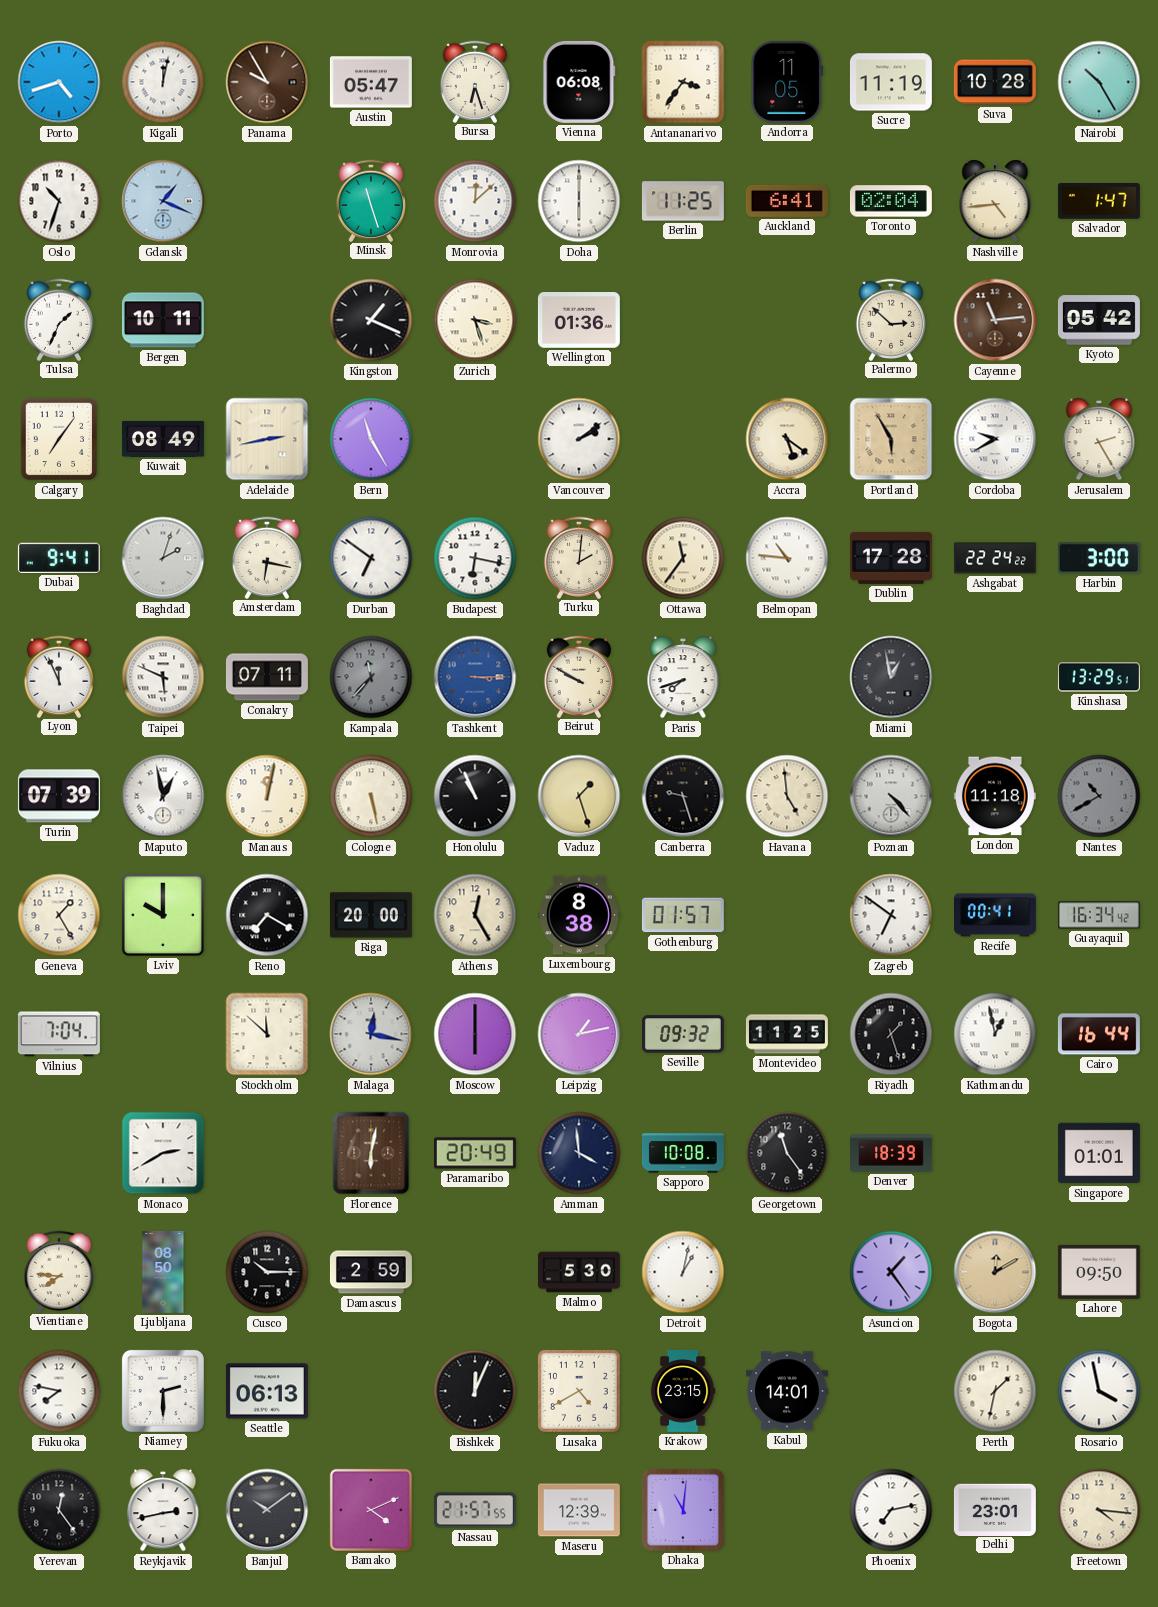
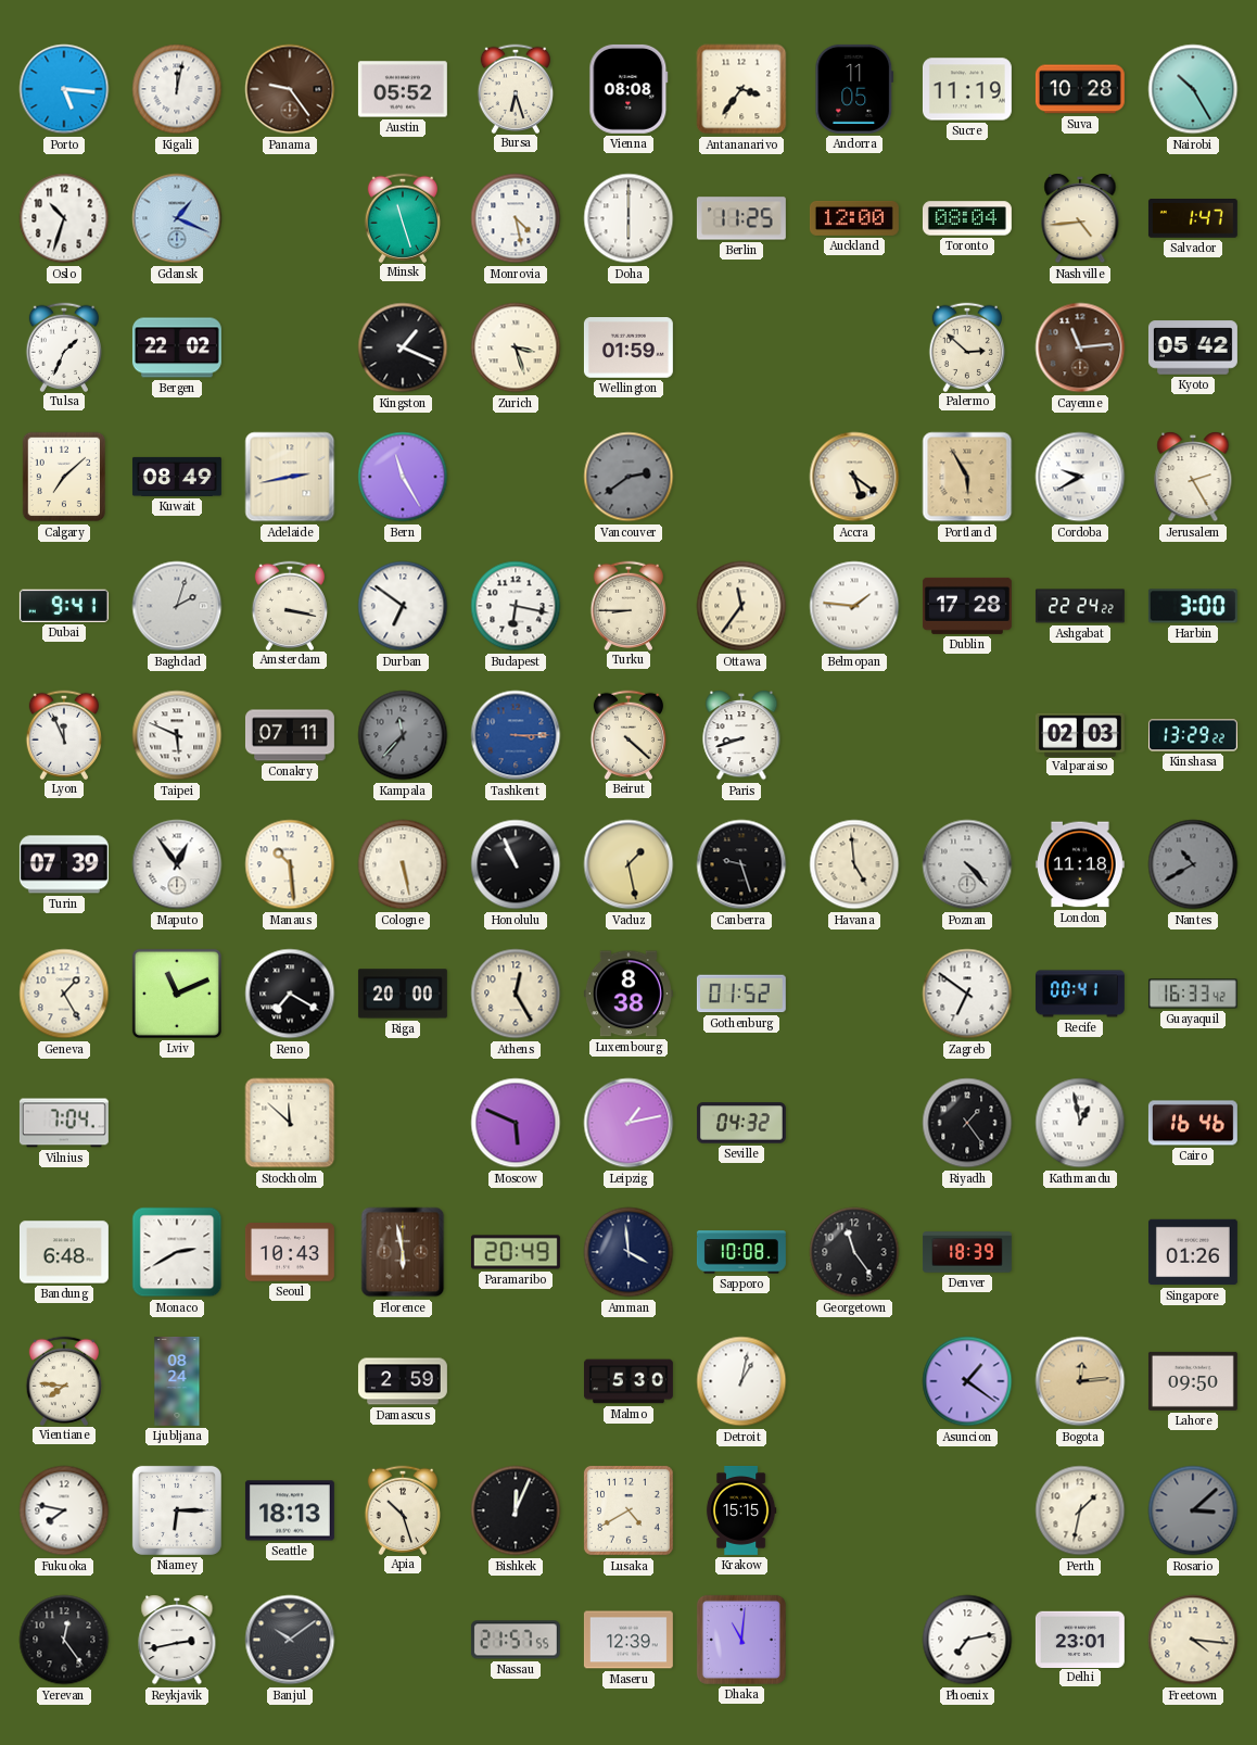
Porto: 4:42 -> 5:16 (64, 89)
Panama: 9:55 -> 9:24 (290, 89)
Austin: 05:47 -> 05:52 (403, 89)
Vienna: 06:08 -> 08:08 (628, 89)
Monrovia: 12:08 -> 4:28 (516, 218)
Auckland: 6:41 -> 12:00 (854, 218)
Toronto: 02:04 -> 08:04 (967, 218)
Bergen: 10:11 -> 22:02 (177, 347)
Wellington: 01:36 -> 01:59 (628, 347)
Calgary: 7:06 -> 7:08 (64, 477)
Vancouver: 2:09 -> 2:39 (628, 477)
Vancouver dial: white -> grey (628, 477)
Amsterdam: 6:17 -> 3:17 (289, 605)
Turku: 2:01 -> 8:45 (627, 605)
Belmopan: 10:46 -> 1:46 (854, 606)
Beirut: 9:50 -> 4:22 (627, 734)
Paris: 7:42 -> 8:42 (741, 735)
Miami: 12:58 -> none (891, 677)
Valparaiso: none -> 02:03 (1080, 734)
Kinshasa: 13:29:51 -> 13:29:22 (1193, 735)
Maputo: 12:58 -> 12:54 (177, 864)
Manaus: 12:02 -> 10:29 (290, 864)
Vaduz: 1:27 -> 1:28 (628, 864)
Lviv: 10:00 -> 11:11 (177, 994)
Gothenburg: 01:57 -> 01:52 (741, 994)
Guayaquil: 16:34 -> 16:33 (1193, 994)
Malaga: 12:17 -> none (371, 1034)
Moscow: 6:00 -> 5:49 (516, 1123)
Seville: 09:32 -> 04:32 (741, 1123)
Montevideo: 11:25 -> none (787, 1034)
Riyadh: 1:27 -> 1:24 (967, 1123)
Cairo: 16:44 -> 16:46 (1193, 1123)
Bandung: none -> 6:48 (64, 1252)
Seoul: none -> 10:43 (290, 1252)
Florence: 6:02 -> 5:58 (403, 1252)
Singapore: 01:01 -> 01:26 (1193, 1252)
Ljubljana: 08:50 -> 08:24 (177, 1381)
Cusco: 10:15 -> none (267, 1272)
Asuncion: 1:24 -> 1:21 (967, 1381)
Bogota: 12:10 -> 12:14 (1080, 1381)
Niamey: 2:30 -> 6:15 (177, 1510)
Seattle: 06:13 -> 18:13 (290, 1510)
Apia: none -> 10:27 (402, 1509)
Krakow: 23:15 -> 15:15 (741, 1510)
Kabul: 14:01 -> none (787, 1391)
Rosario: 3:58 -> 3:08 (1193, 1510)
Rosario dial: white -> grey (1193, 1510)
Bamako: 4:11 -> none (371, 1510)
